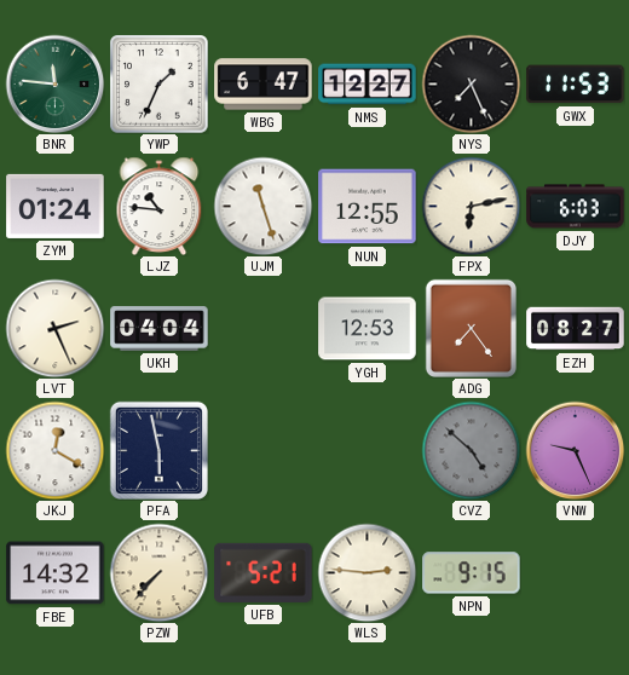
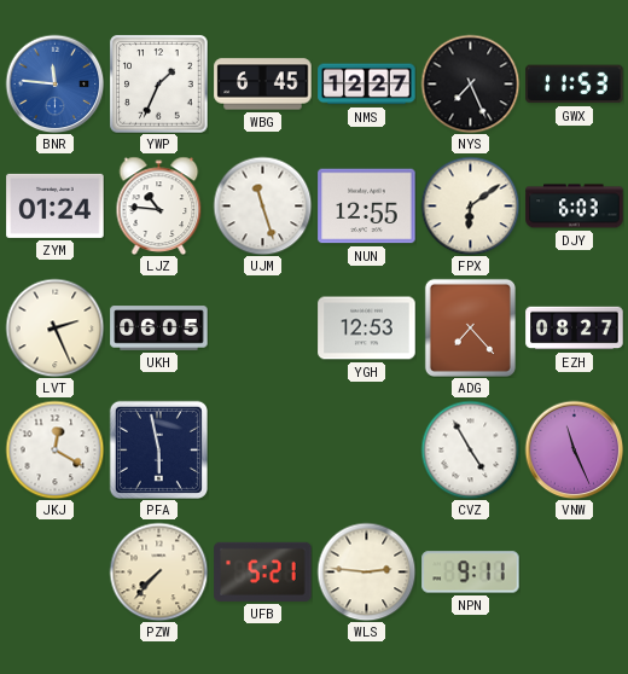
BNR dial: green -> blue (54, 83)
WBG: 6:47 -> 6:45 (263, 85)
FPX: 6:13 -> 6:09 (470, 205)
UKH: 04:04 -> 06:05 (159, 329)
ADG: 7:24 -> 7:23 (470, 327)
CVZ: 4:52 -> 4:55 (470, 449)
CVZ dial: grey -> white (470, 449)
VNW: 9:26 -> 11:26 (574, 449)
FBE: 14:32 -> none (56, 573)
NPN: 9:15 -> 9:11 (471, 573)
